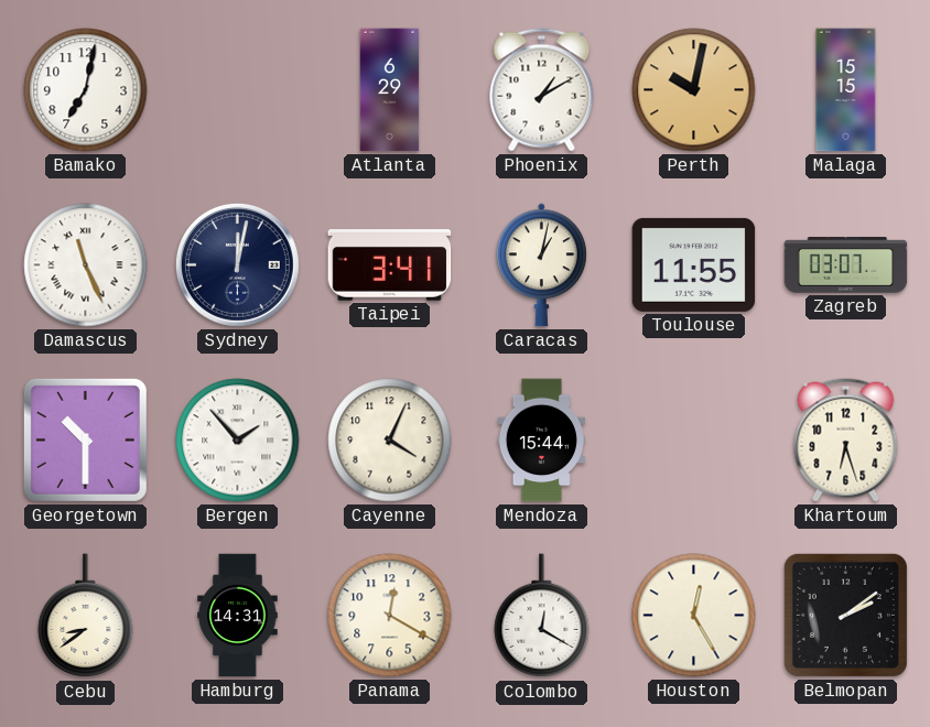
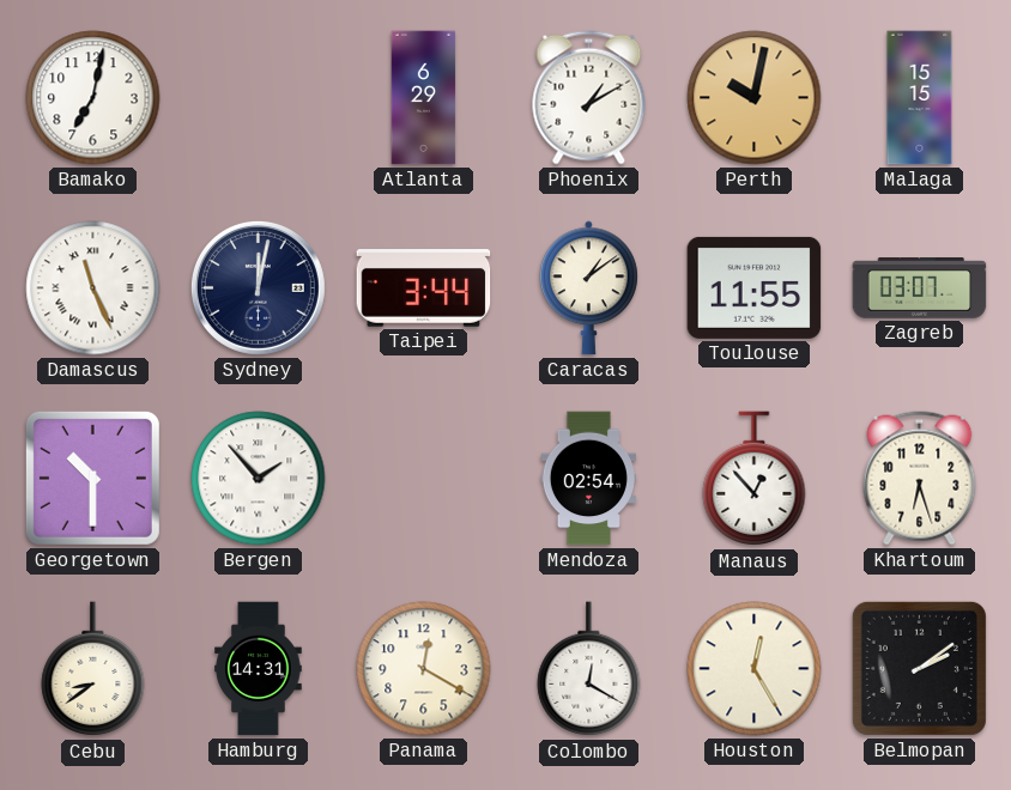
Taipei: 3:41 -> 3:44 (424, 288)
Caracas: 1:02 -> 1:09 (589, 288)
Cayenne: 4:04 -> none (390, 441)
Mendoza: 15:44 -> 02:54 (588, 479)
Manaus: none -> 12:53 (755, 479)
